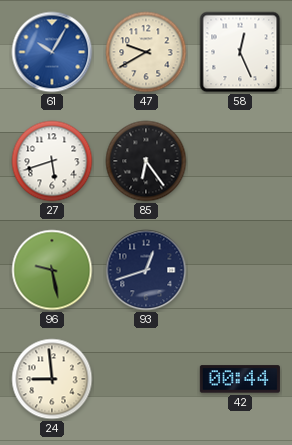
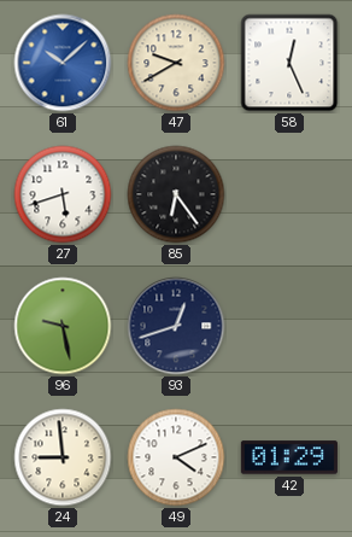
61: 10:05 -> 10:08 (63, 63)
49: none -> 4:11 (176, 457)
42: 00:44 -> 01:29 (289, 457)
